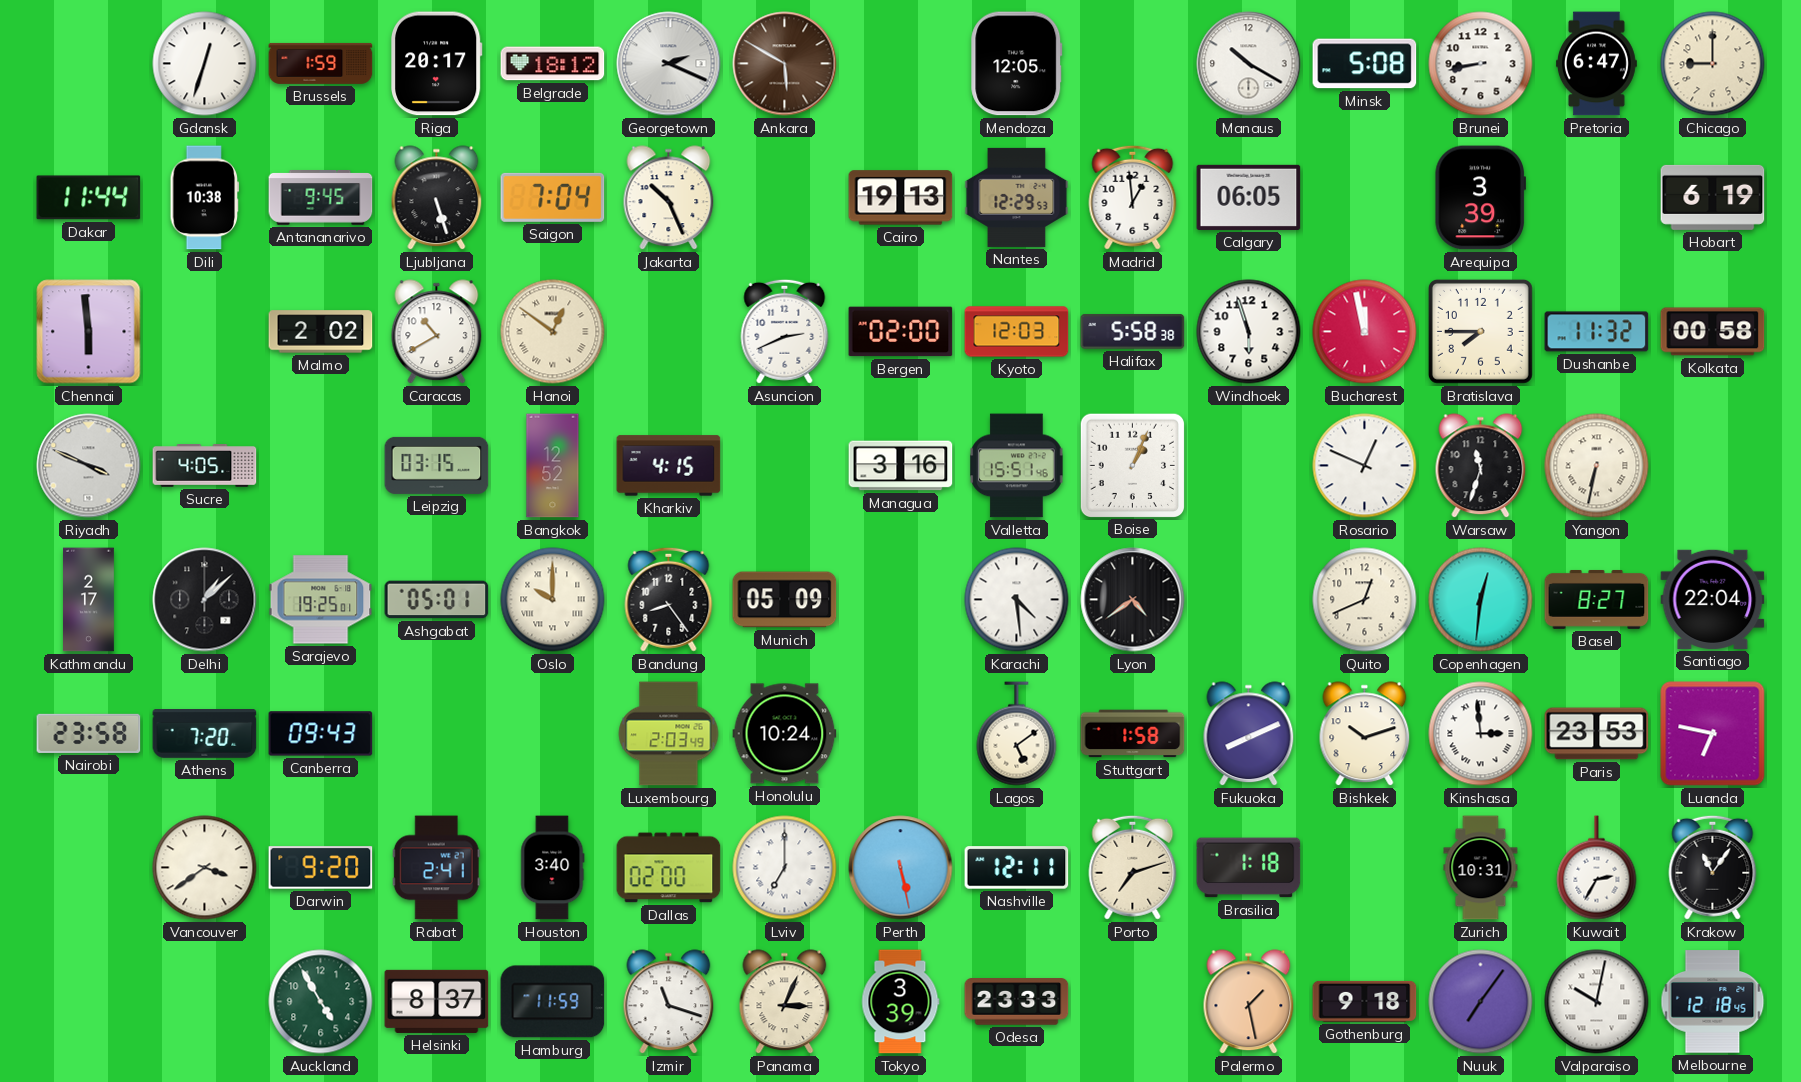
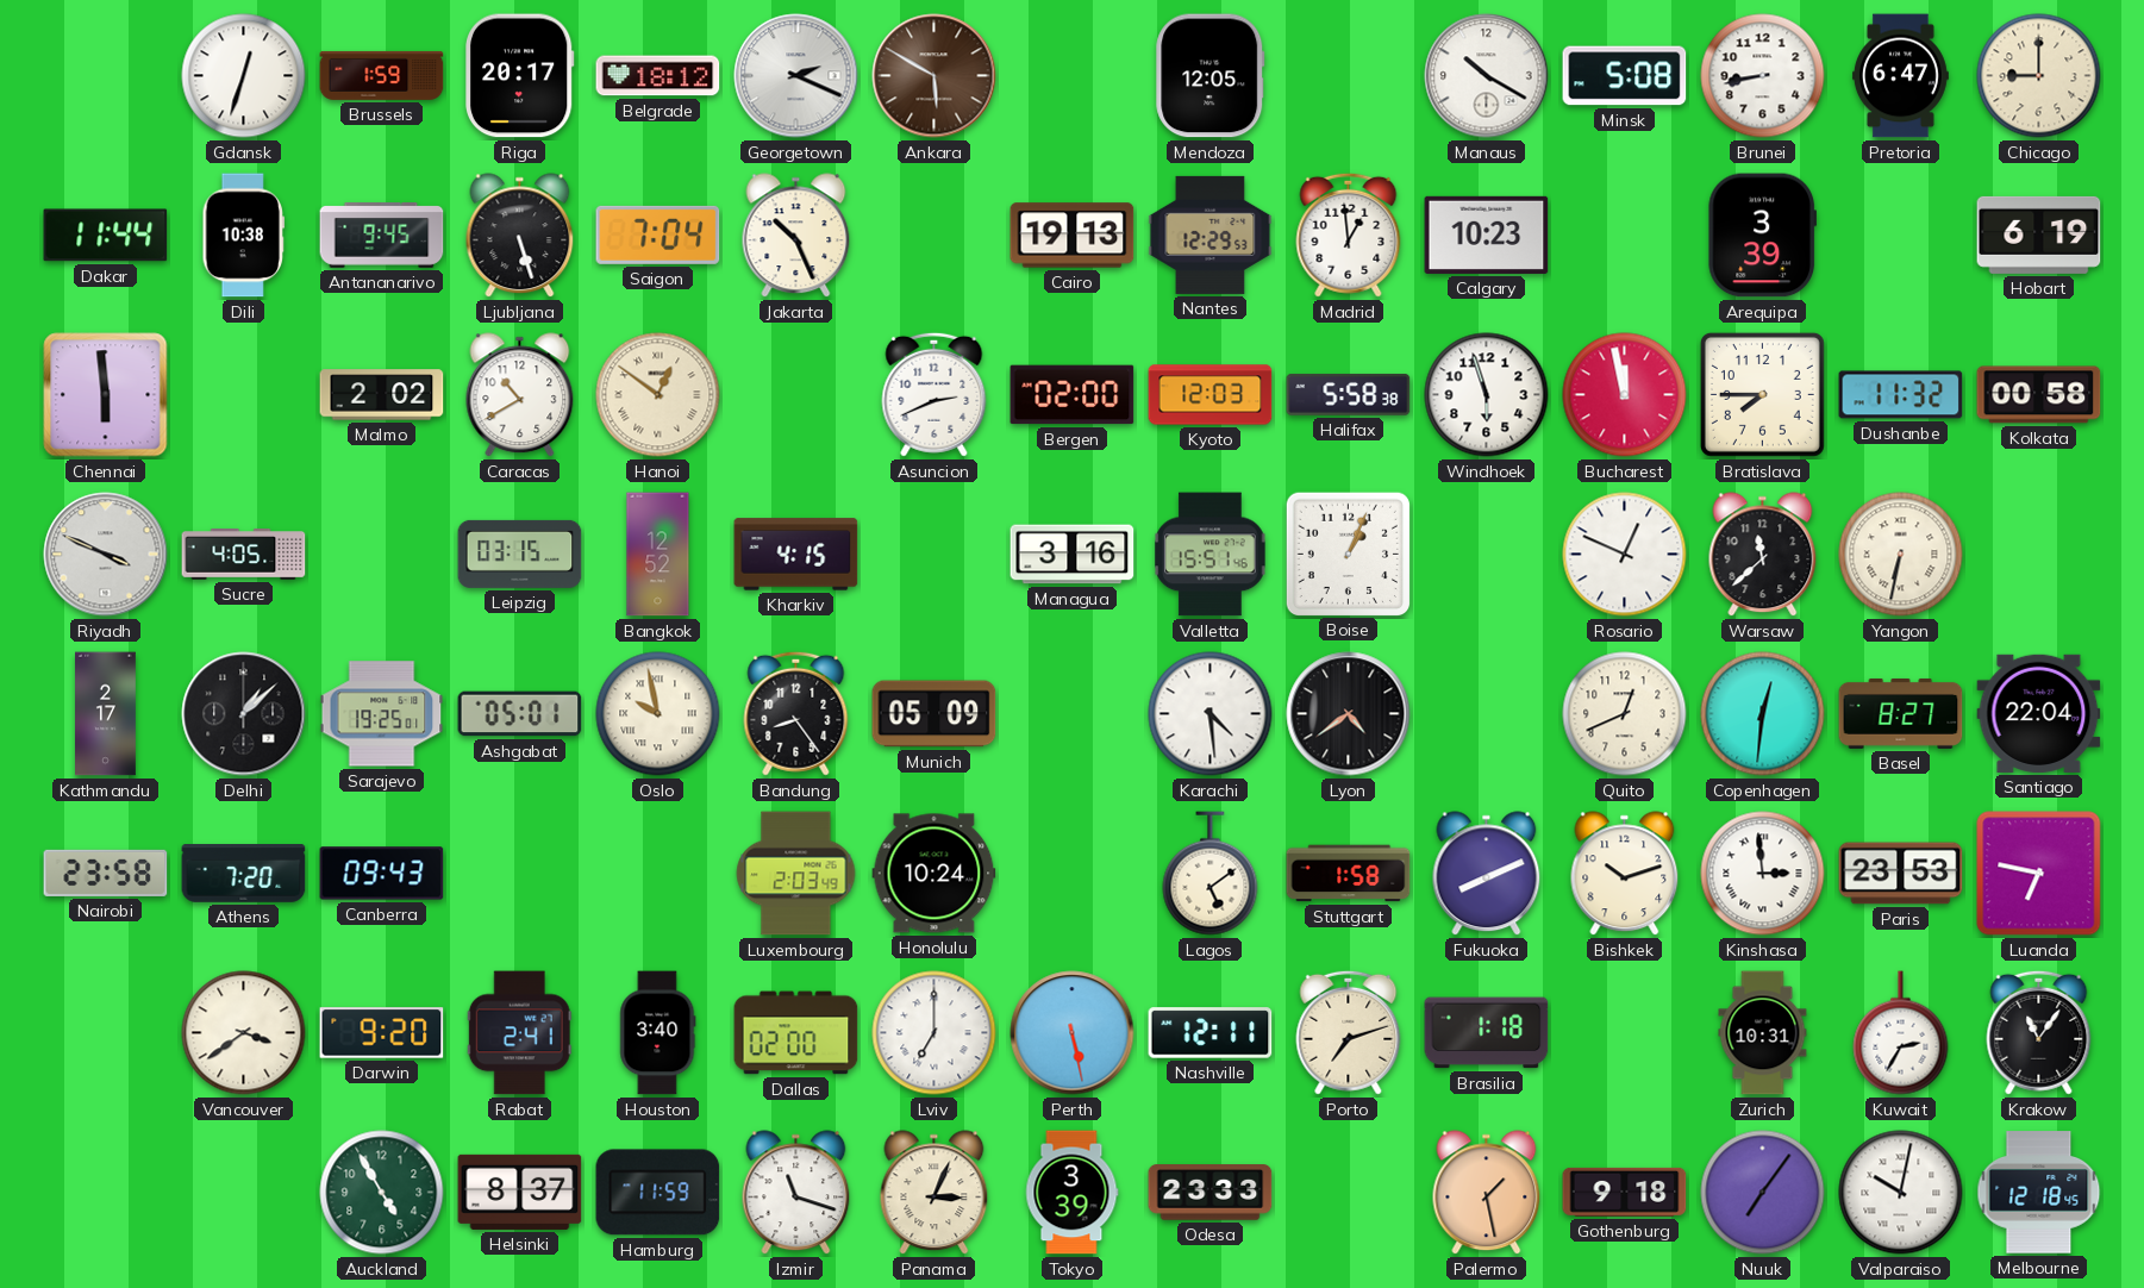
Calgary: 06:05 -> 10:23 (1487, 235)
Warsaw: 11:33 -> 11:38 (1763, 555)
Oslo: 10:00 -> 9:58 (658, 714)
